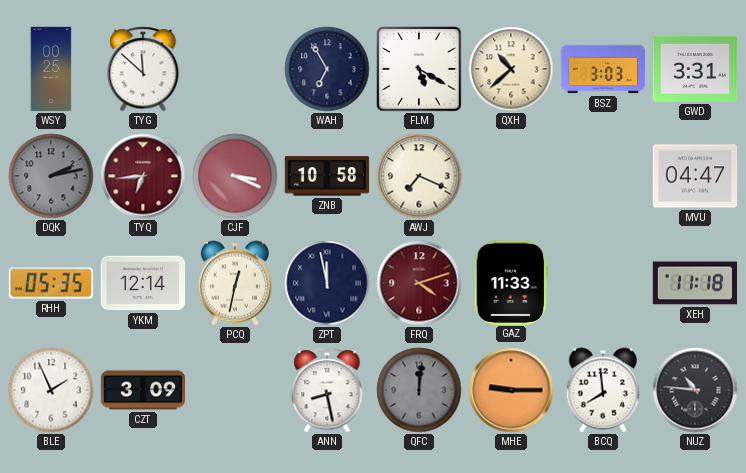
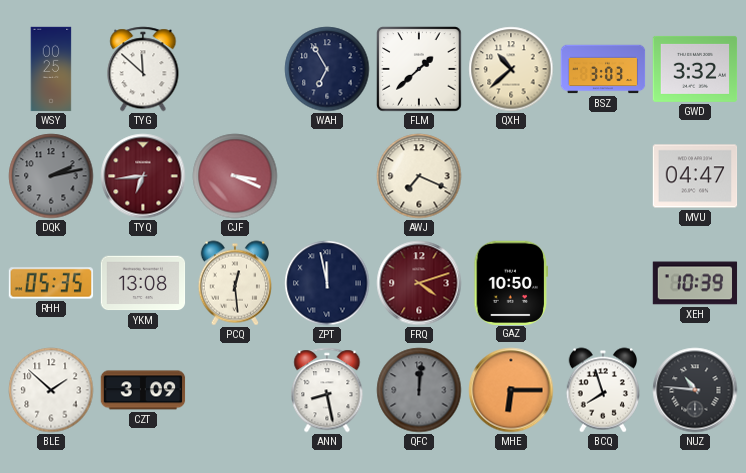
FLM: 5:20 -> 1:38 (419, 69)
GWD: 3:31 -> 3:32 (695, 69)
ZNB: 10:58 -> none (327, 176)
YKM: 12:14 -> 13:08 (143, 283)
PCQ: 12:32 -> 12:29 (234, 283)
GAZ: 11:33 -> 10:50 (510, 282)
XEH: 11:18 -> 10:39 (695, 283)
BLE: 1:56 -> 1:52 (51, 390)
MHE: 9:15 -> 6:15 (511, 390)
BCQ: 7:59 -> 7:57 (602, 390)
